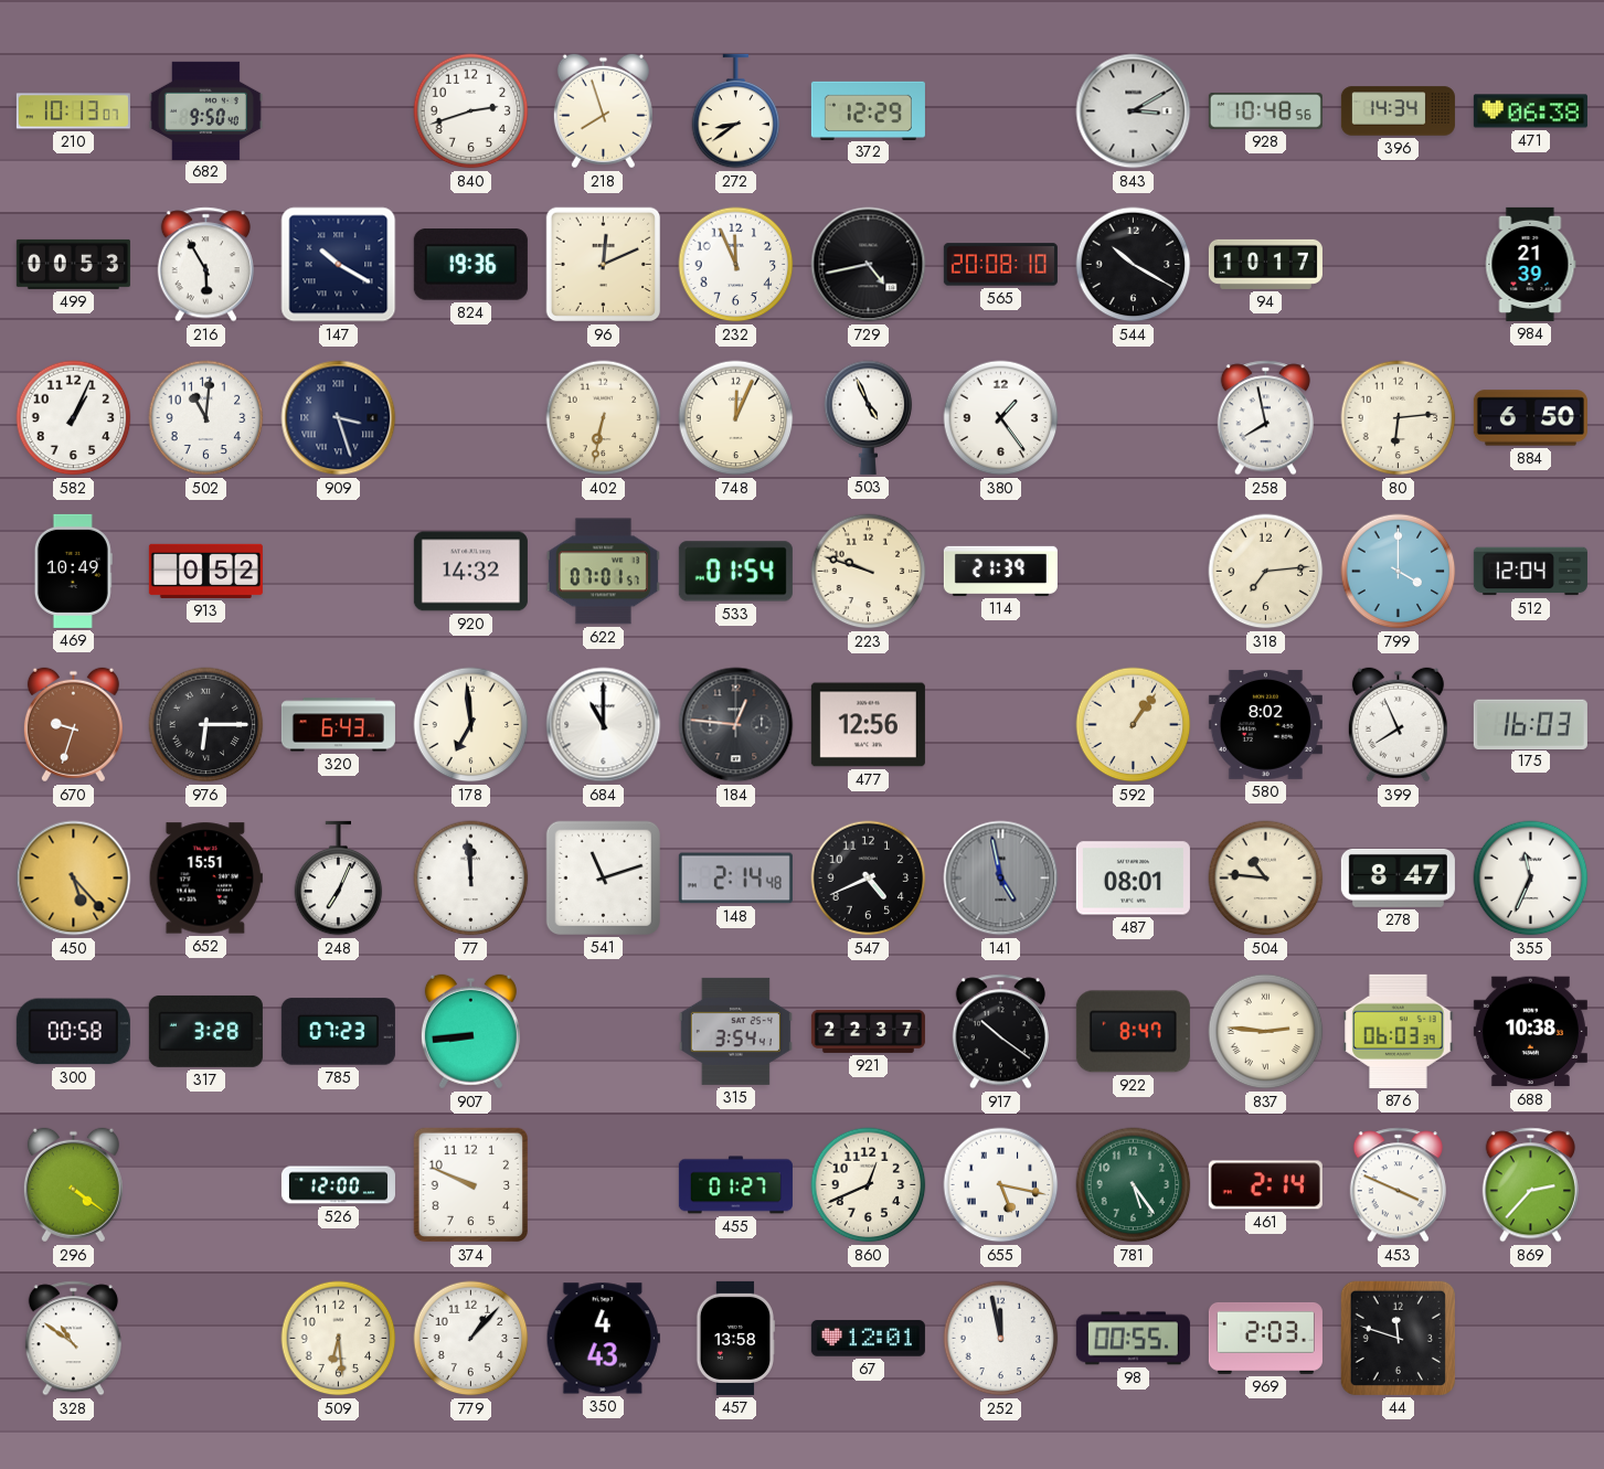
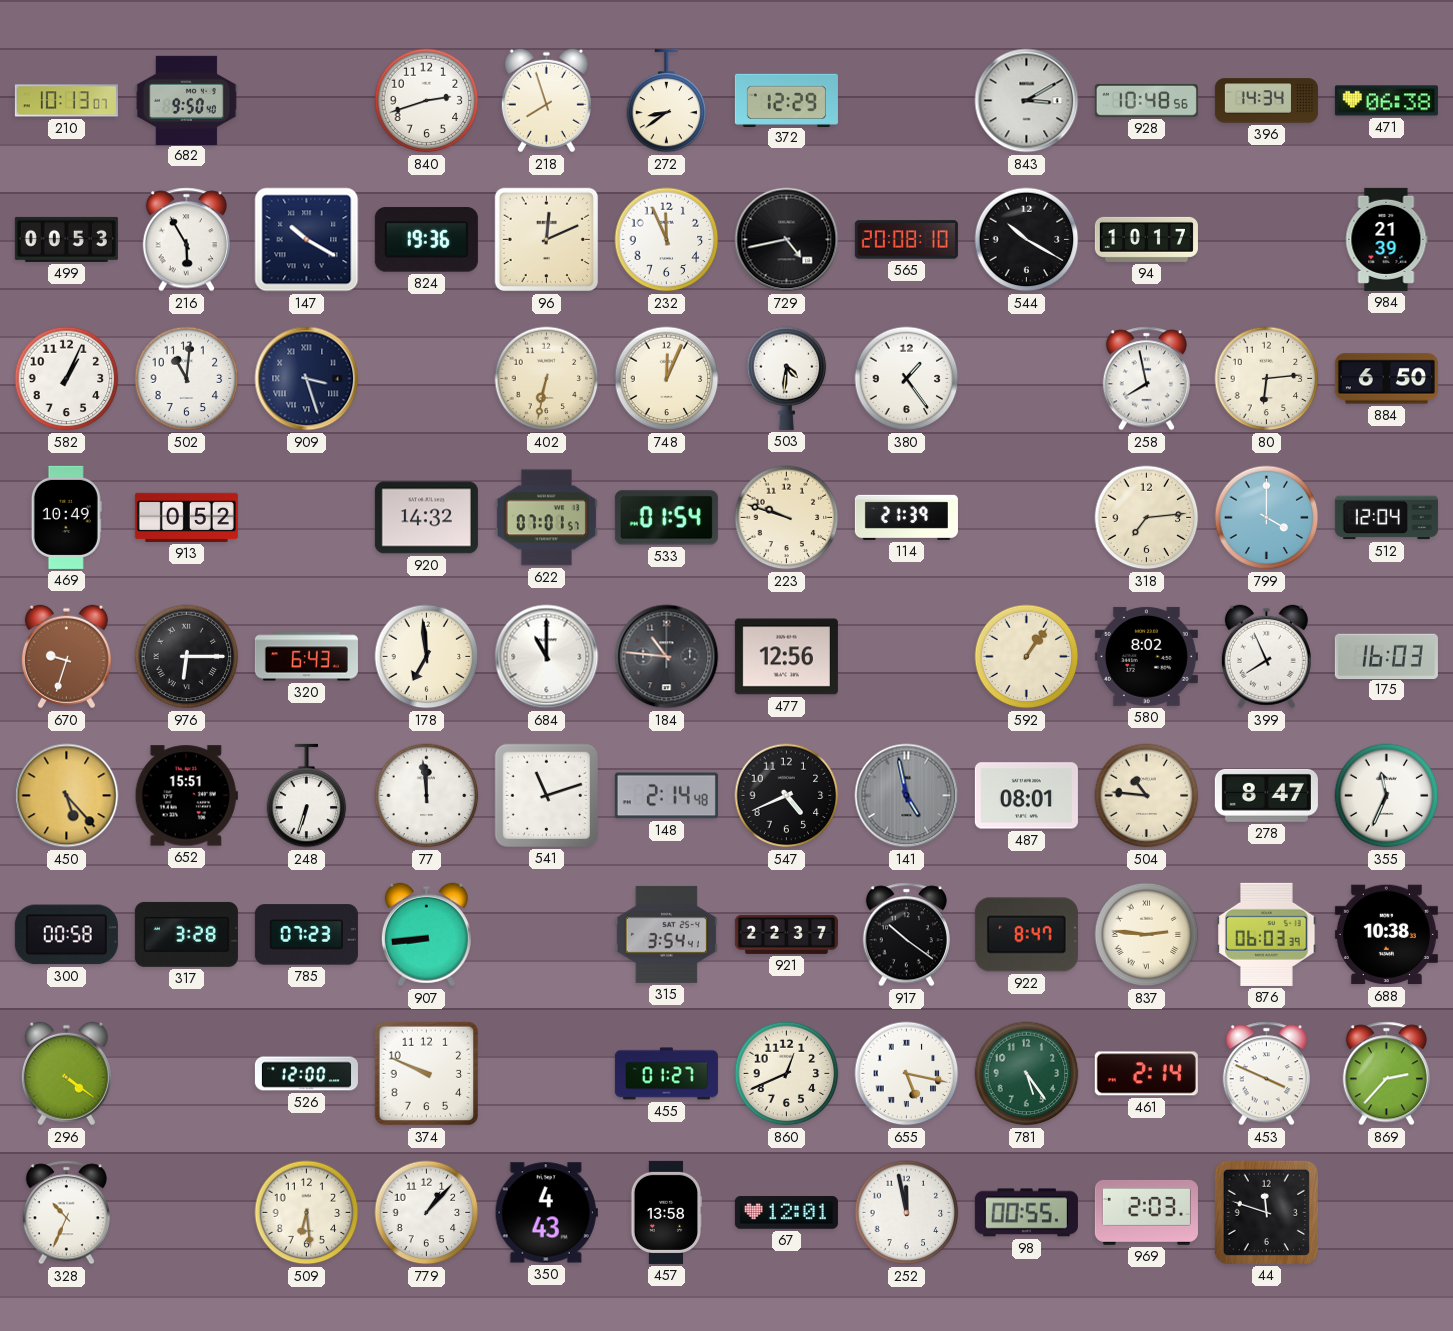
503: 4:56 -> 4:31 (787, 378)
184: 12:46 -> 10:46 (667, 657)
248: 7:04 -> 6:33 (307, 796)
328: 10:51 -> 10:34 (66, 1213)
